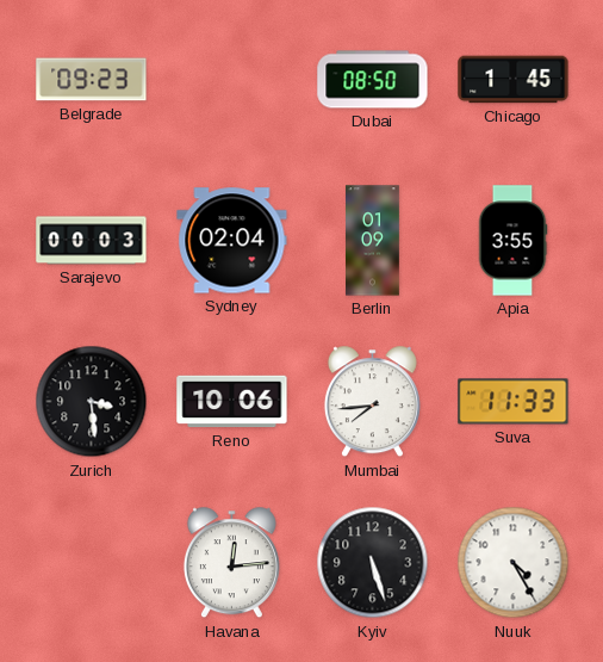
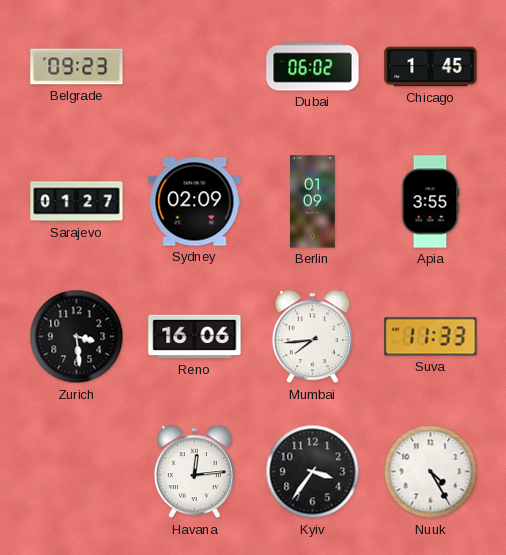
Dubai: 08:50 -> 06:02 (313, 67)
Sarajevo: 00:03 -> 01:27 (77, 202)
Sydney: 02:04 -> 02:09 (195, 202)
Reno: 10:06 -> 16:06 (195, 337)
Kyiv: 5:27 -> 3:36 (313, 472)
